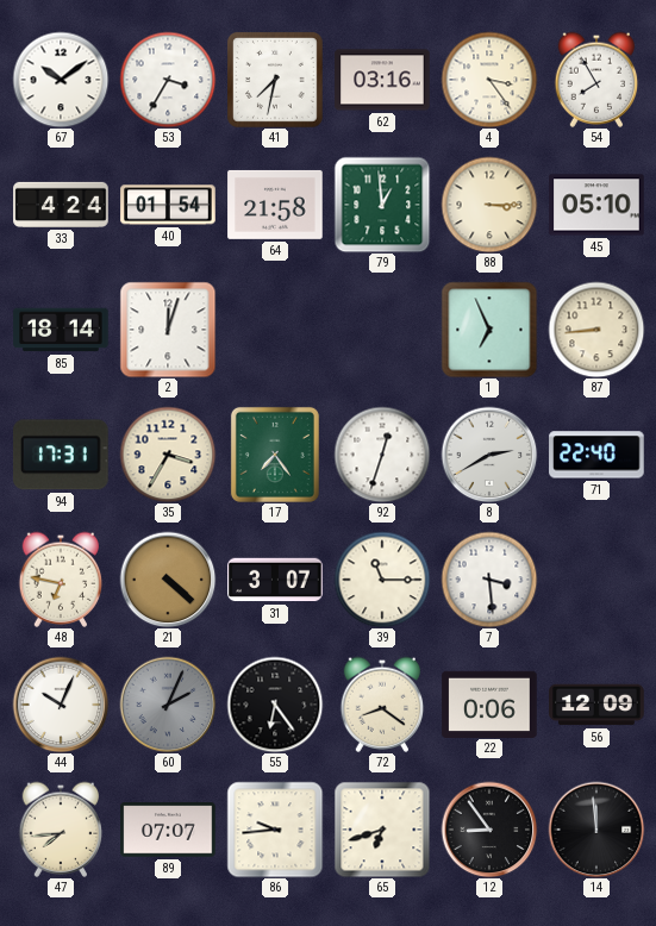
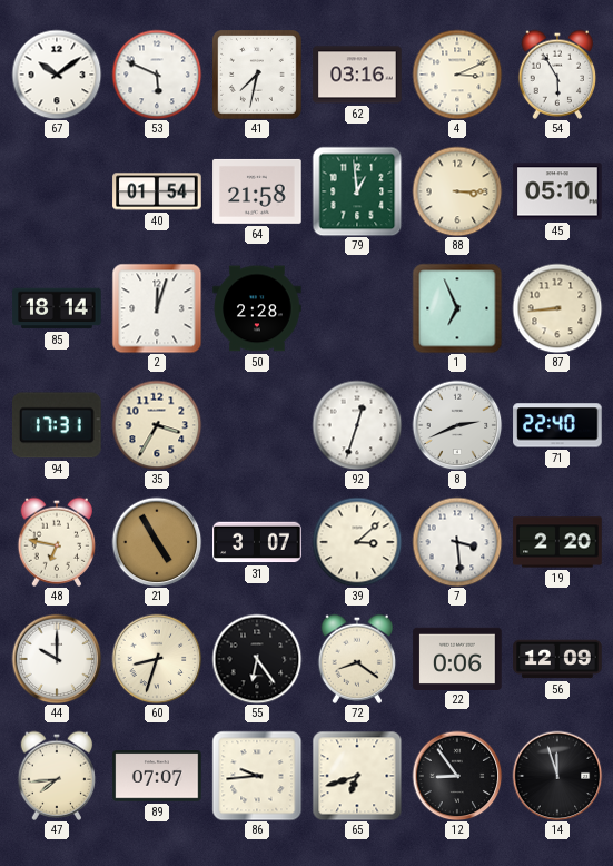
53: 3:35 -> 5:49 (157, 75)
4: 3:24 -> 3:11 (457, 75)
54: 7:55 -> 5:55 (557, 75)
33: 4:24 -> none (61, 205)
50: none -> 2:28 (257, 308)
17: 7:24 -> none (275, 455)
8: 2:40 -> 2:41 (457, 425)
21: 4:22 -> 4:55 (157, 542)
39: 11:15 -> 3:08 (357, 542)
19: none -> 2:20 (557, 542)
44: 10:04 -> 10:00 (57, 659)
60: 2:04 -> 8:33 (157, 659)
60 dial: grey -> cream (157, 659)
14: 11:59 -> 11:57 (557, 776)
